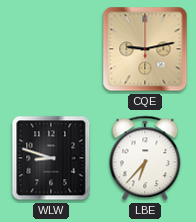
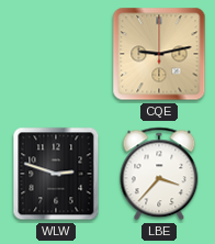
WLW: 8:48 -> 2:48 (56, 174)
LBE: 6:37 -> 3:37 (159, 174)
